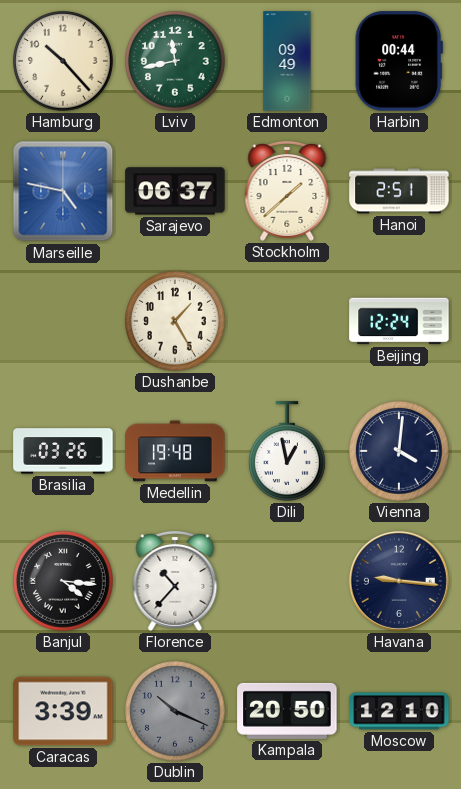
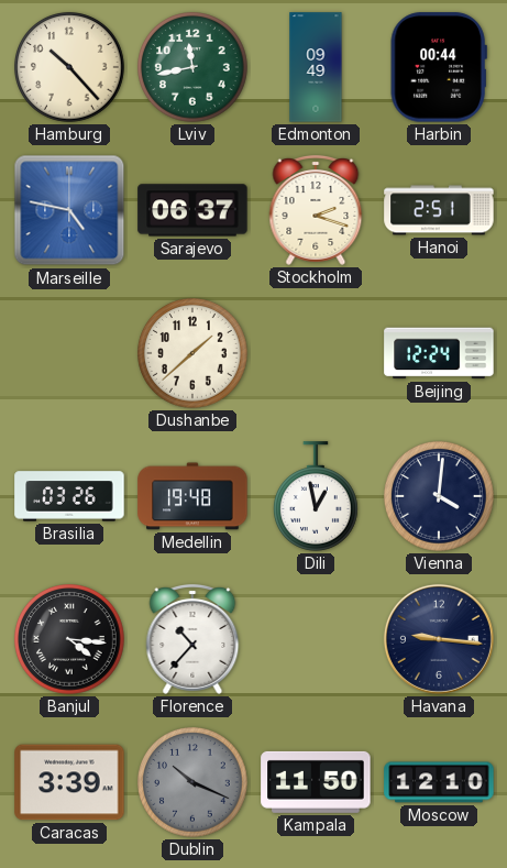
Stockholm: 1:38 -> 2:18 (316, 210)
Dushanbe: 1:25 -> 1:38 (192, 353)
Kampala: 20:50 -> 11:50 (316, 782)
